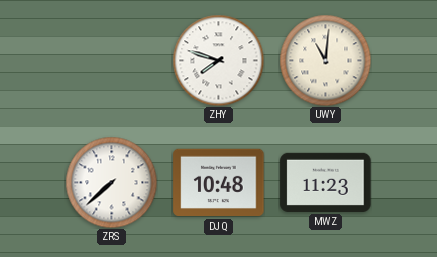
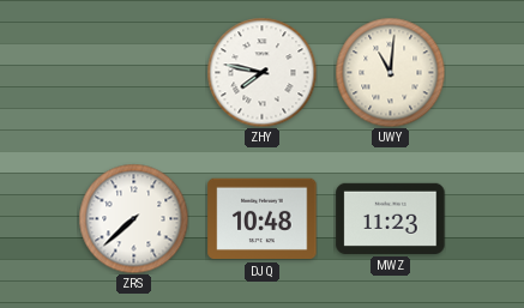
ZHY: 7:48 -> 7:47 (261, 72)
